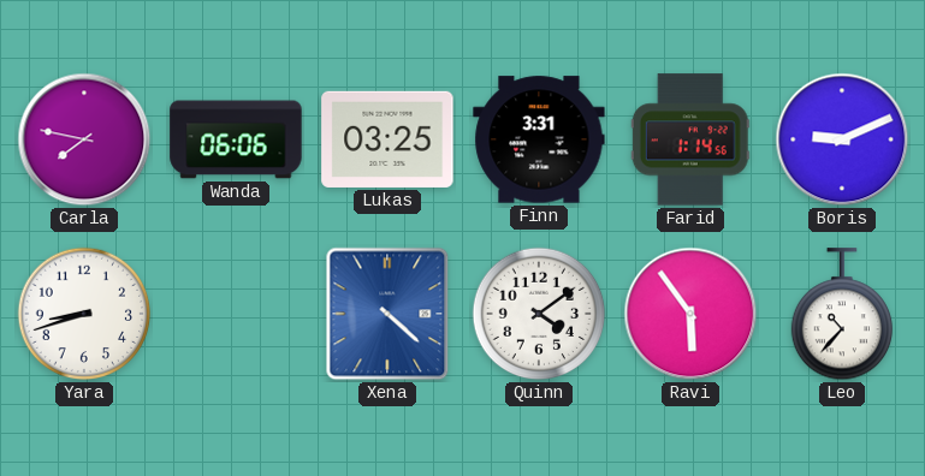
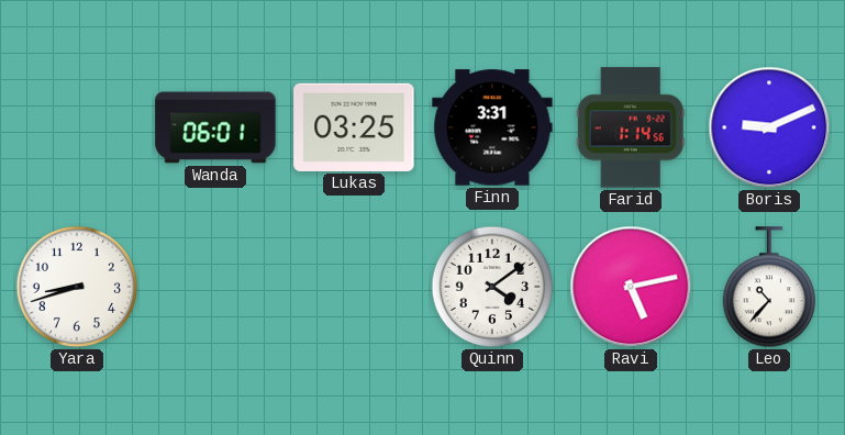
Carla: 7:47 -> none (84, 139)
Wanda: 06:06 -> 06:01 (215, 127)
Xena: 4:22 -> none (387, 314)
Ravi: 5:54 -> 5:13 (631, 287)
